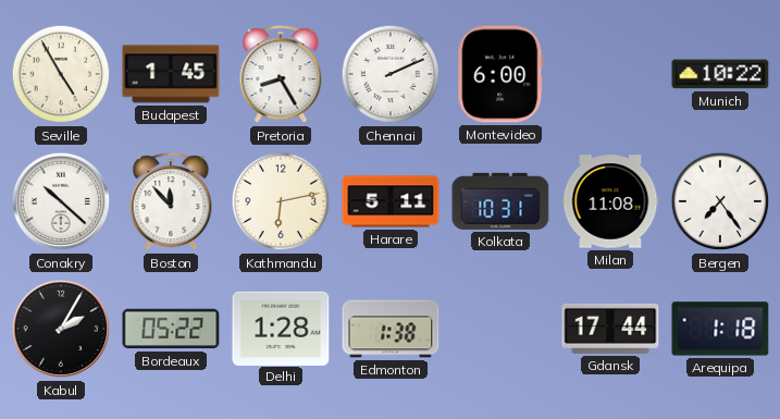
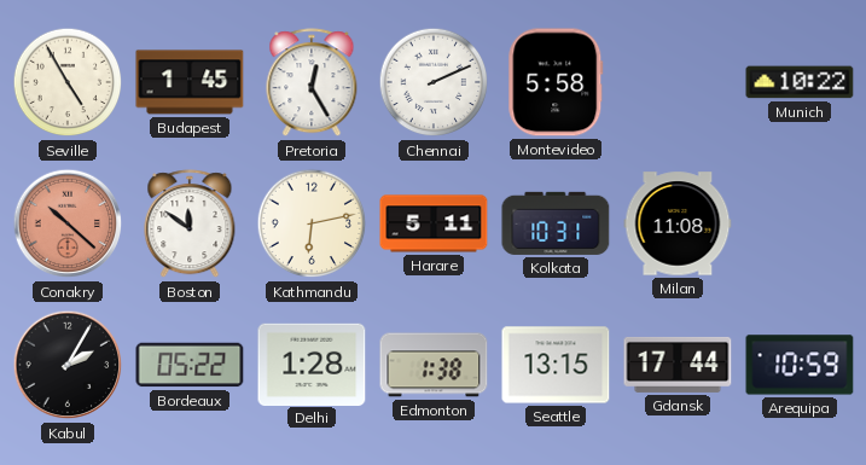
Pretoria: 8:25 -> 12:25 (312, 83)
Montevideo: 6:00 -> 5:58 (556, 82)
Conakry dial: white -> salmon (68, 223)
Boston: 11:53 -> 11:51 (190, 225)
Bergen: 7:24 -> none (720, 201)
Seattle: none -> 13:15 (556, 365)
Arequipa: 1:18 -> 10:59 (800, 365)
